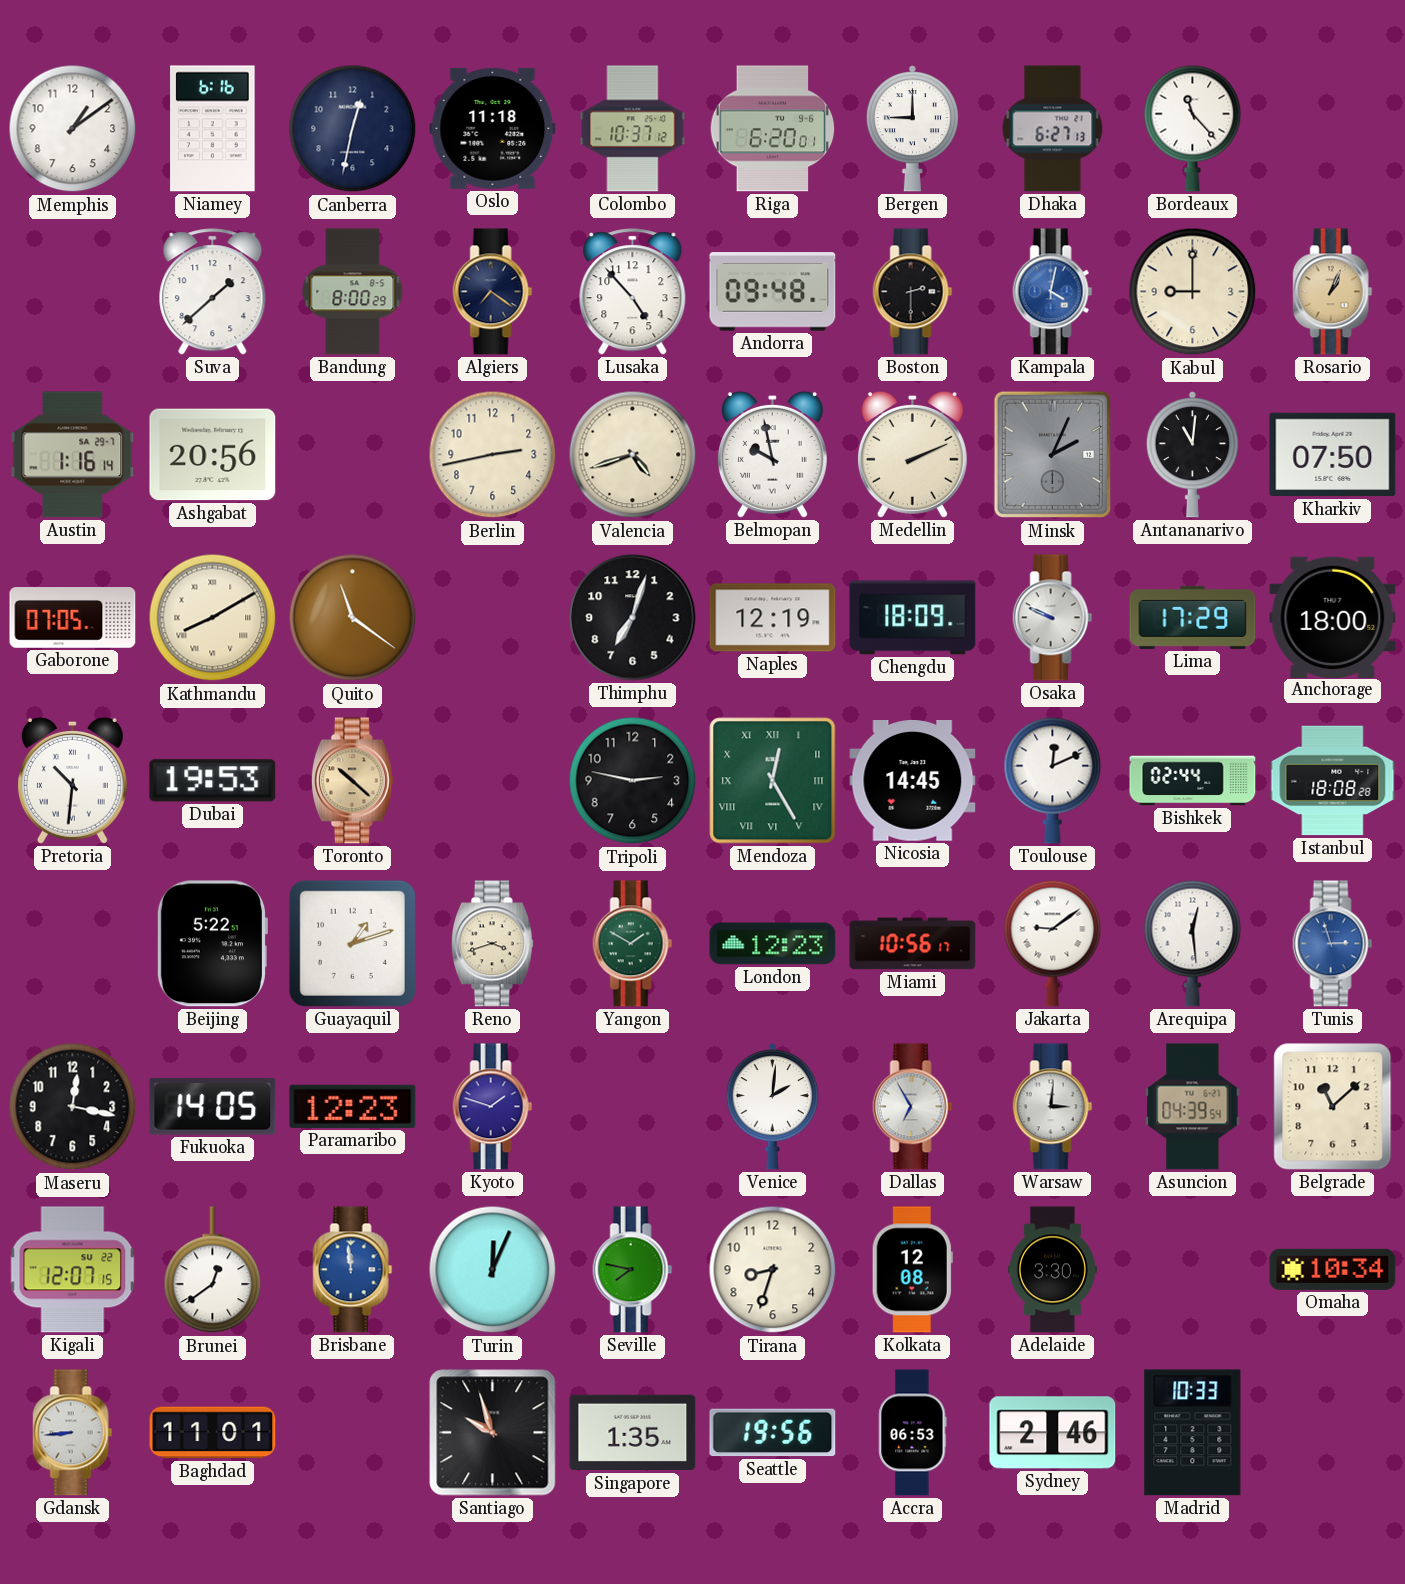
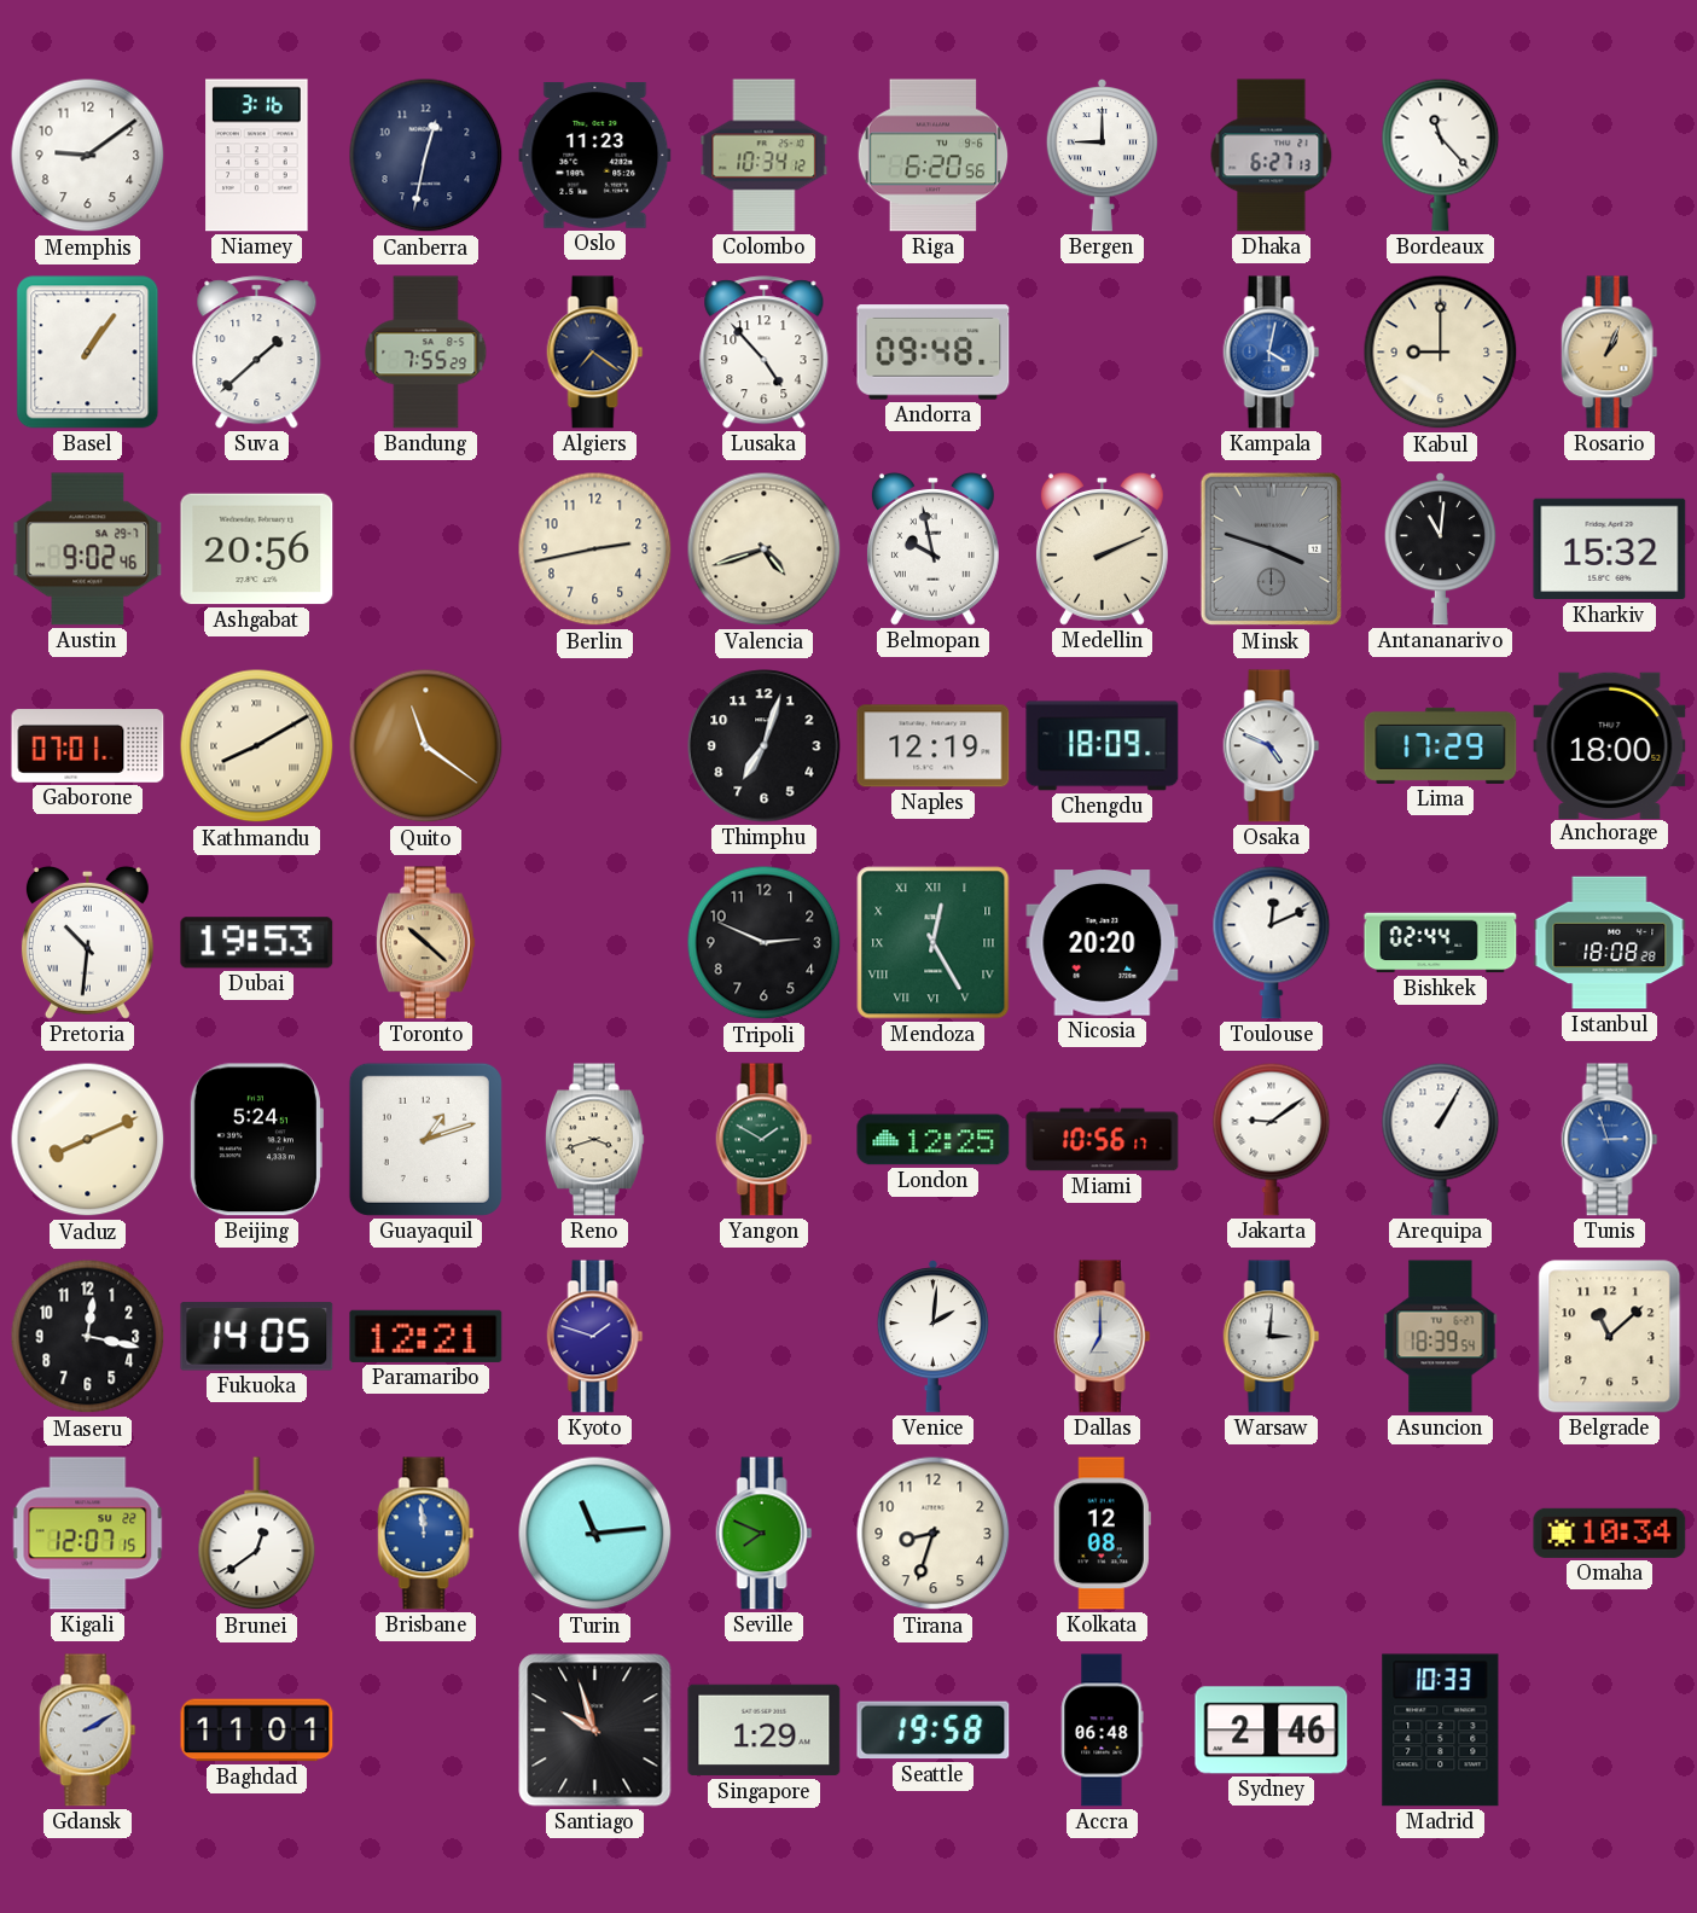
Memphis: 1:09 -> 9:09 (88, 156)
Niamey: 6:16 -> 3:16 (257, 156)
Oslo: 11:18 -> 11:23 (595, 155)
Colombo: 10:37 -> 10:34 (765, 156)
Riga: 6:20:01 -> 6:20:56 (934, 156)
Basel: none -> 1:06 (88, 353)
Bandung: 8:00 -> 7:55 (426, 353)
Boston: 2:30 -> none (913, 292)
Austin: 1:16 -> 9:02 (88, 550)
Minsk: 2:04 -> 3:48 (1271, 550)
Kharkiv: 07:50 -> 15:32 (1610, 550)
Gaborone: 07:05 -> 07:01 (88, 746)
Osaka: 9:49 -> 4:49 (1272, 746)
Tripoli: 2:47 -> 2:49 (765, 943)
Nicosia: 14:45 -> 20:20 (1103, 943)
Vaduz: none -> 8:11 (88, 1140)
Beijing: 5:22 -> 5:24 (256, 1140)
London: 12:23 -> 12:25 (934, 1140)
Arequipa: 12:29 -> 1:05 (1441, 1139)
Paramaribo: 12:23 -> 12:21 (426, 1336)
Dallas: 6:55 -> 7:00 (1103, 1337)
Asuncion: 04:39 -> 18:39 (1441, 1337)
Turin: 12:04 -> 11:14 (595, 1534)
Seville: 7:47 -> 7:49 (765, 1534)
Adelaide: 3:30 -> none (1052, 1270)
Gdansk: 8:44 -> 2:10 (88, 1731)
Singapore: 1:35 -> 1:29 (765, 1731)
Seattle: 19:56 -> 19:58 (934, 1731)
Accra: 06:53 -> 06:48 (1103, 1731)
